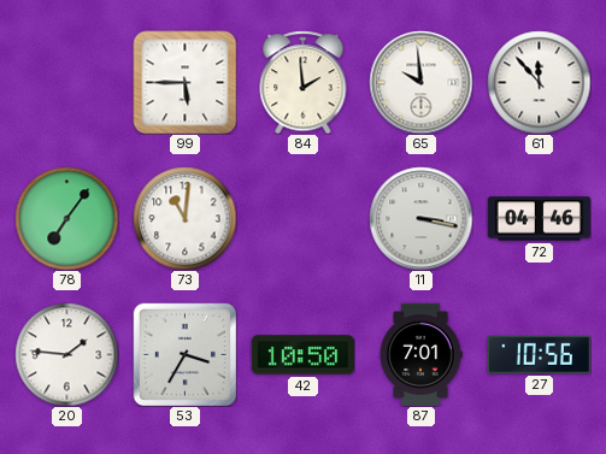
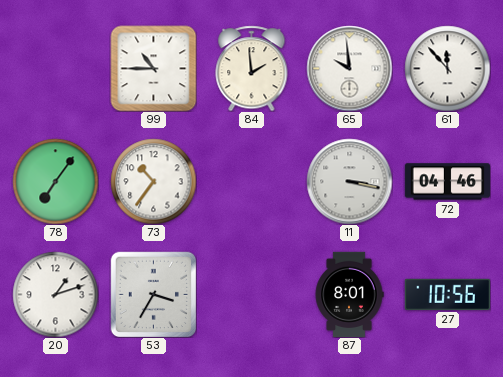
99: 5:45 -> 10:45 (153, 68)
73: 11:01 -> 10:36 (153, 181)
20: 1:46 -> 1:12 (55, 294)
42: 10:50 -> none (302, 355)
87: 7:01 -> 8:01 (349, 294)
